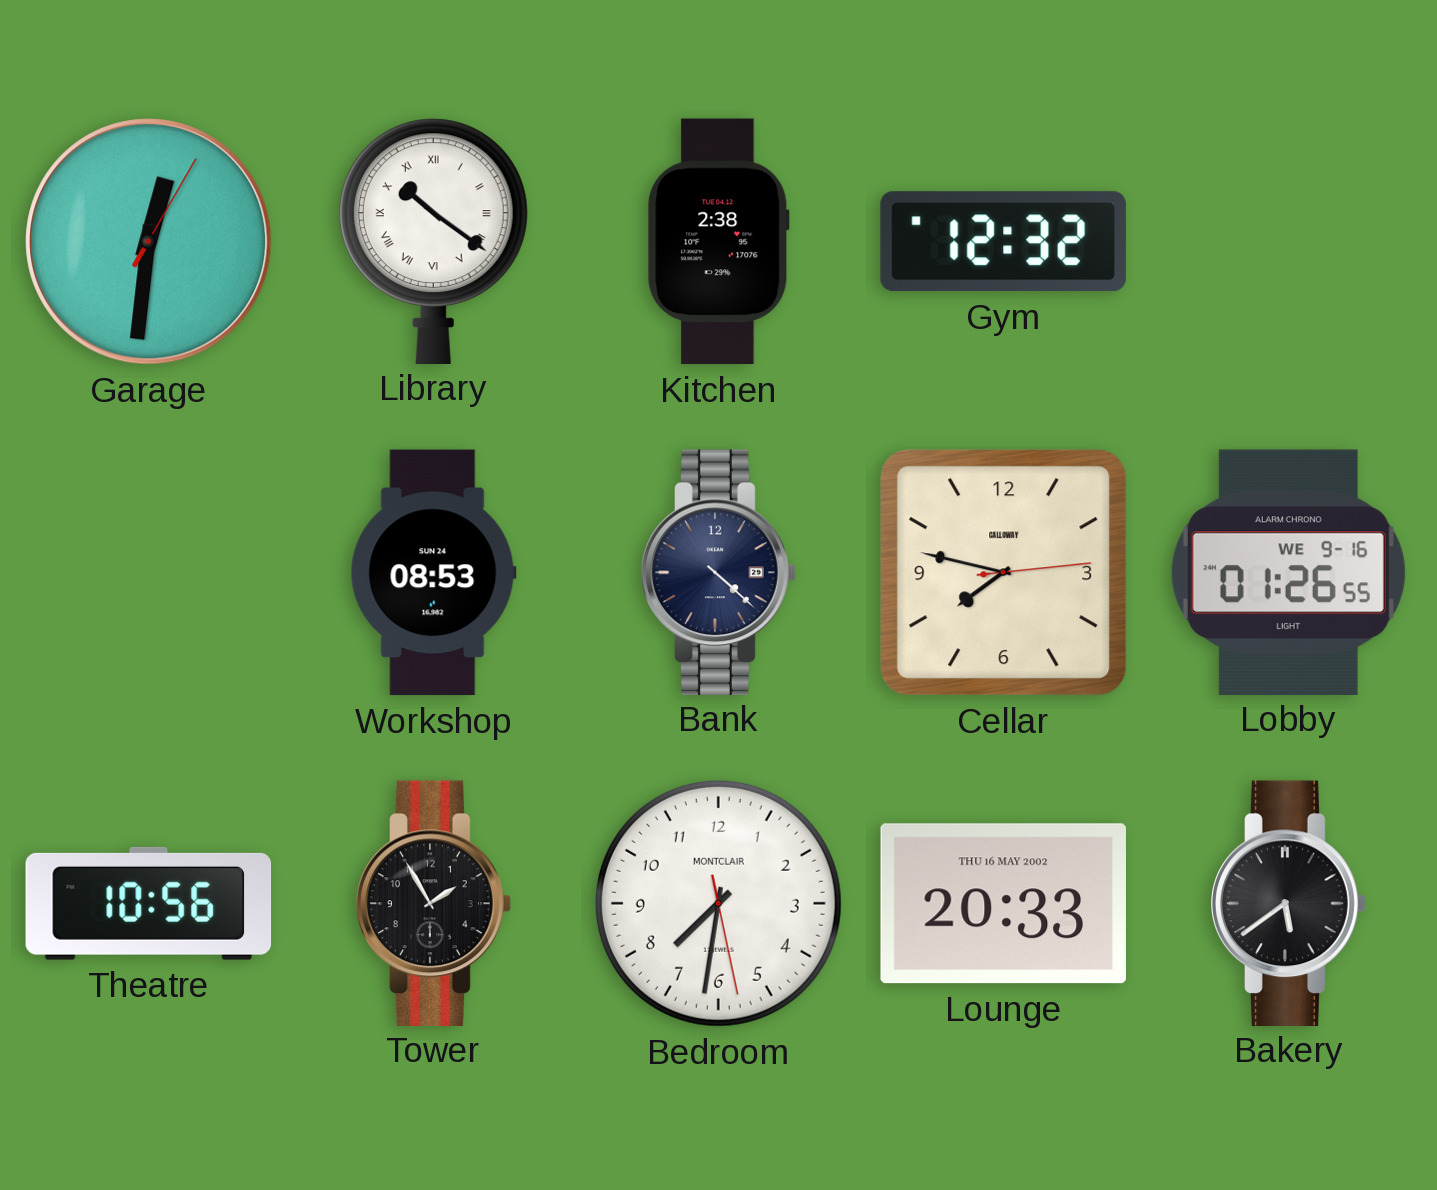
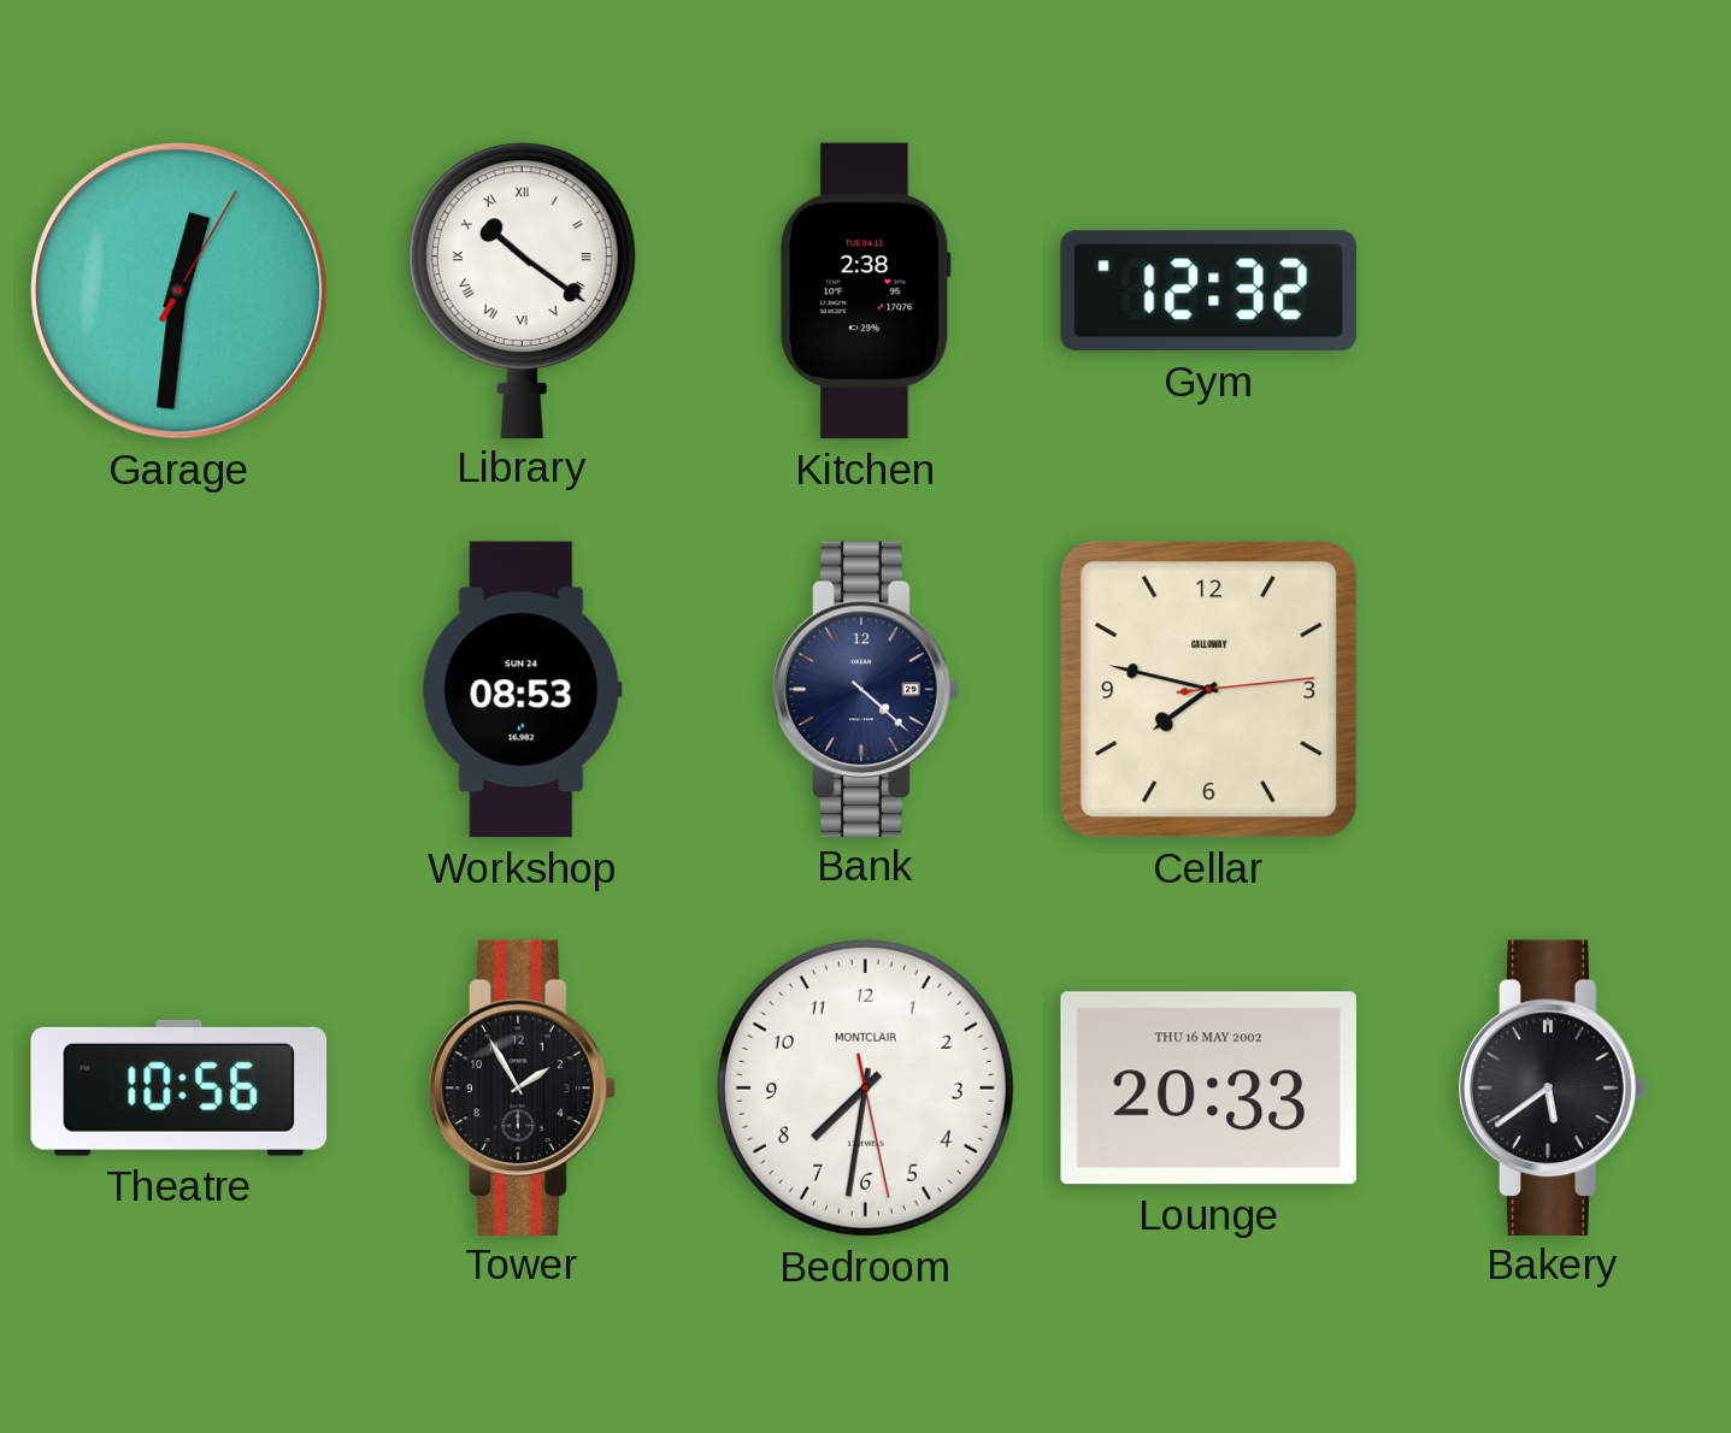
Lobby: 01:26 -> none (1288, 572)
